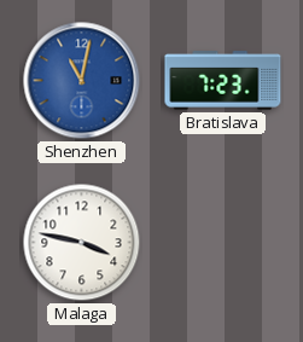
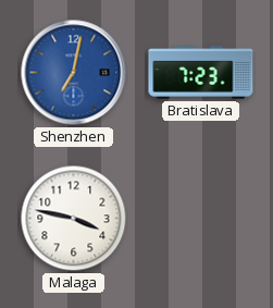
Shenzhen: 11:02 -> 7:02 (74, 73)
